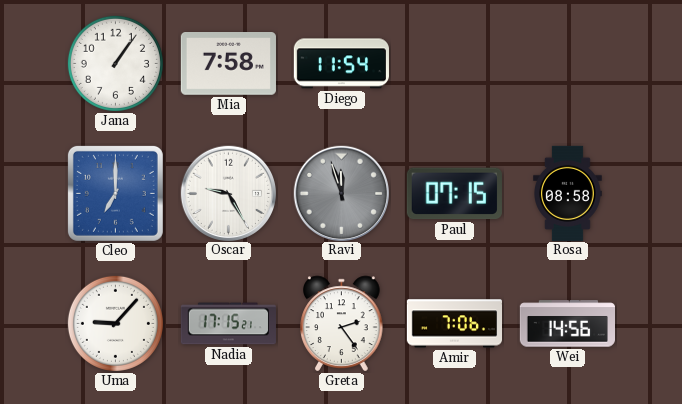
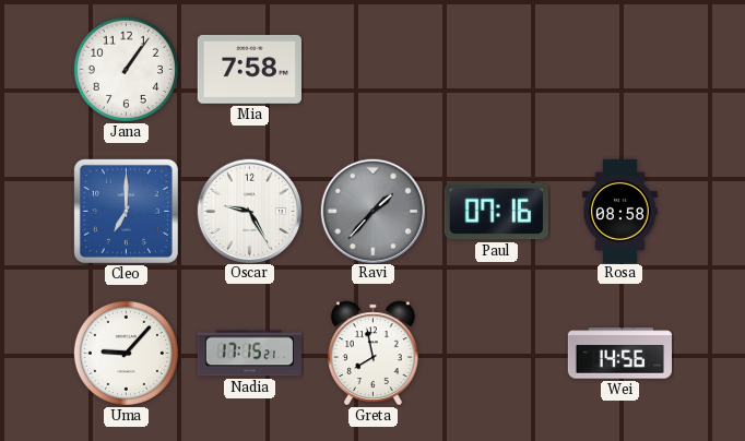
Diego: 11:54 -> none (341, 64)
Ravi: 11:57 -> 1:37 (372, 211)
Paul: 07:15 -> 07:16 (496, 212)
Greta: 2:24 -> 7:58 (374, 354)
Amir: 7:06 -> none (454, 324)
